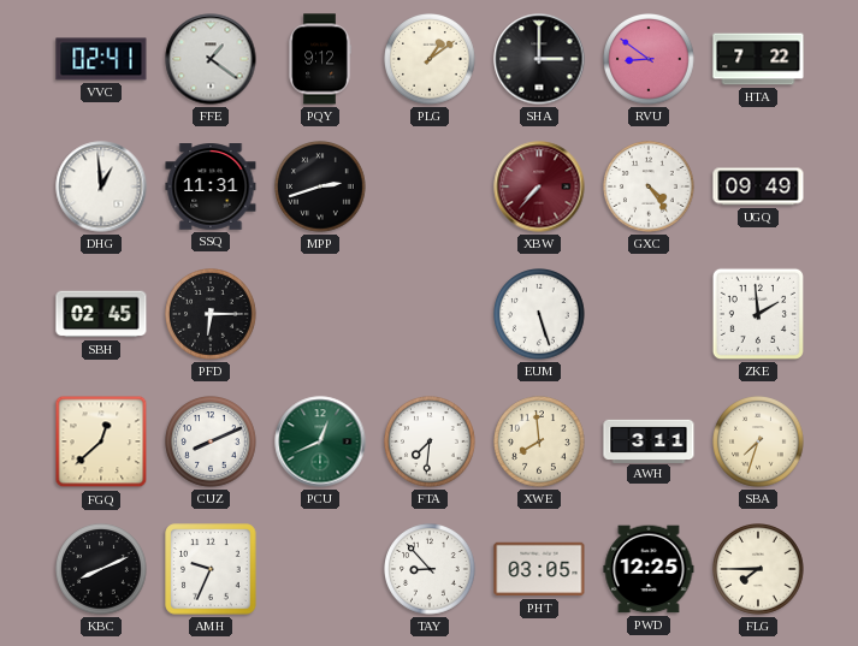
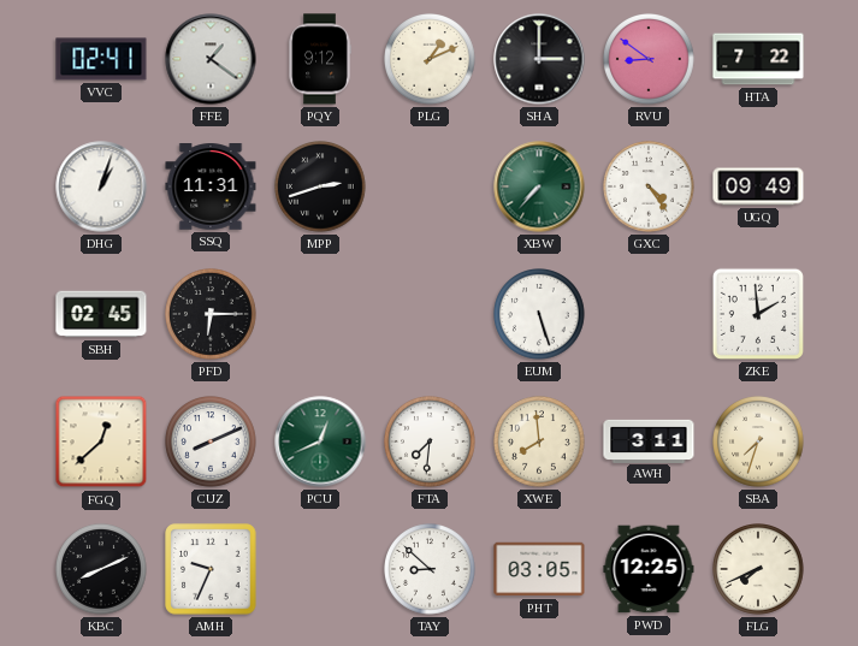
PLG: 1:09 -> 1:11 (430, 59)
DHG: 12:59 -> 1:03 (101, 186)
XBW dial: burgundy -> green (539, 186)
TAY: 8:53 -> 8:52 (430, 569)
FLG: 7:45 -> 7:41 (758, 569)
